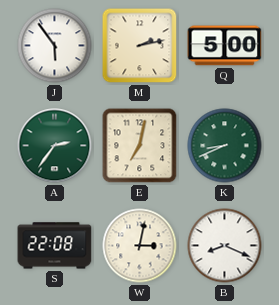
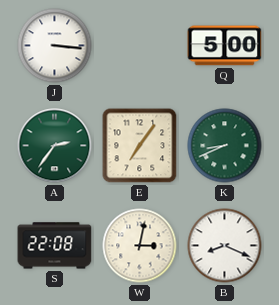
J: 5:54 -> 3:16 (55, 46)
M: 2:13 -> none (140, 46)
E: 7:02 -> 7:06 (140, 146)
